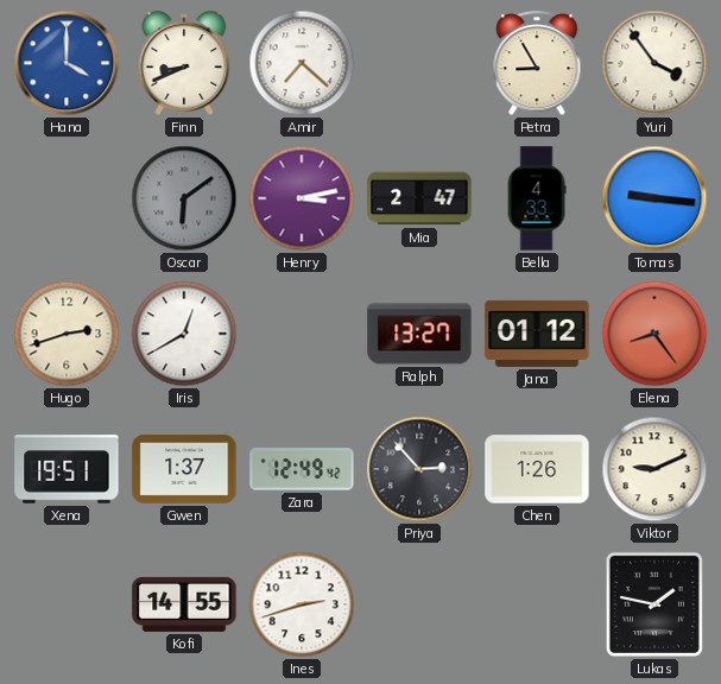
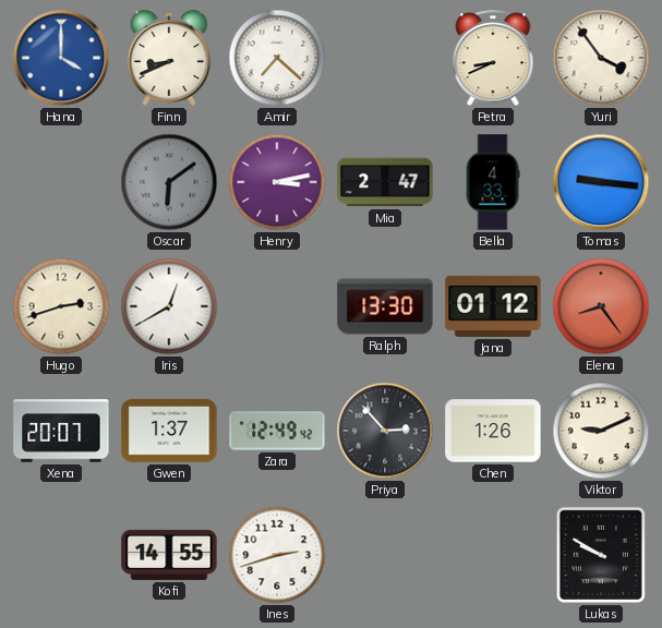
Petra: 8:55 -> 8:41 (493, 59)
Ralph: 13:27 -> 13:30 (385, 306)
Xena: 19:51 -> 20:07 (61, 431)
Lukas: 1:47 -> 9:50 (601, 555)
